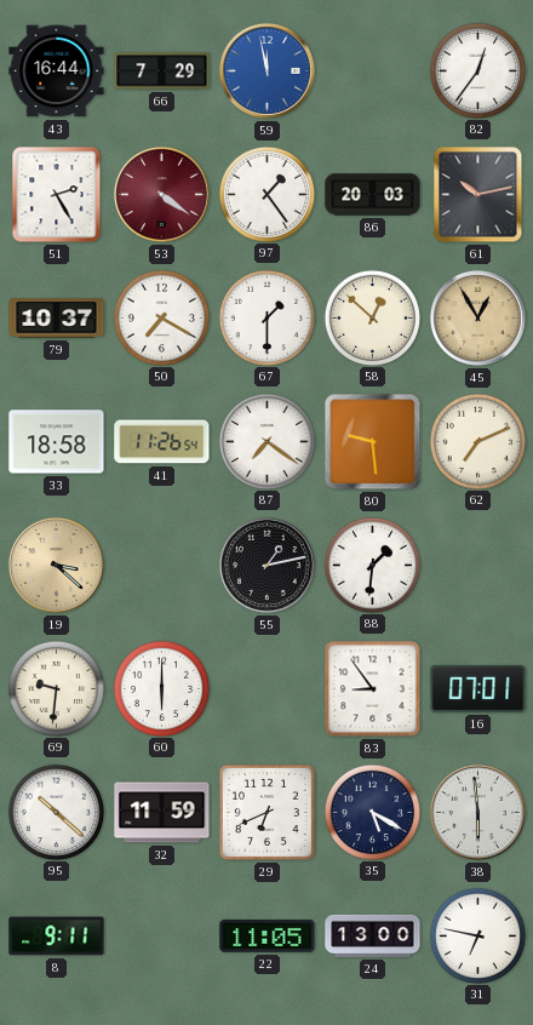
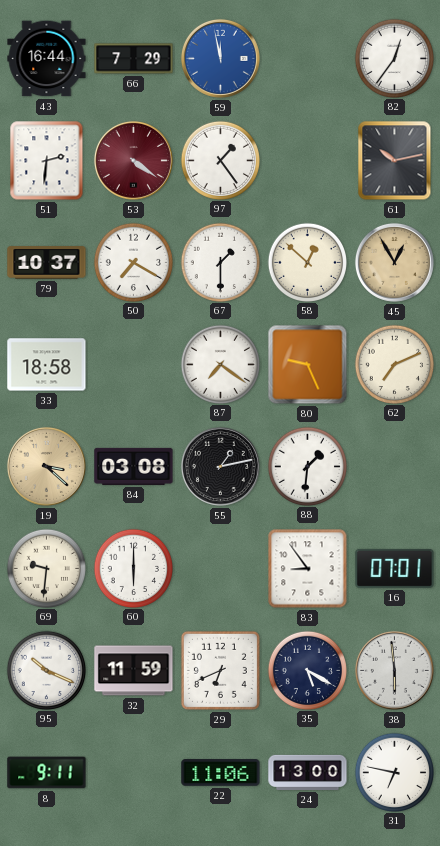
51: 2:25 -> 2:31 (47, 161)
86: 20:03 -> none (373, 195)
41: 11:26 -> none (162, 442)
80: 9:29 -> 9:26 (308, 365)
84: none -> 03:08 (134, 466)
95: 10:22 -> 10:19 (46, 670)
22: 11:05 -> 11:06 (221, 773)
